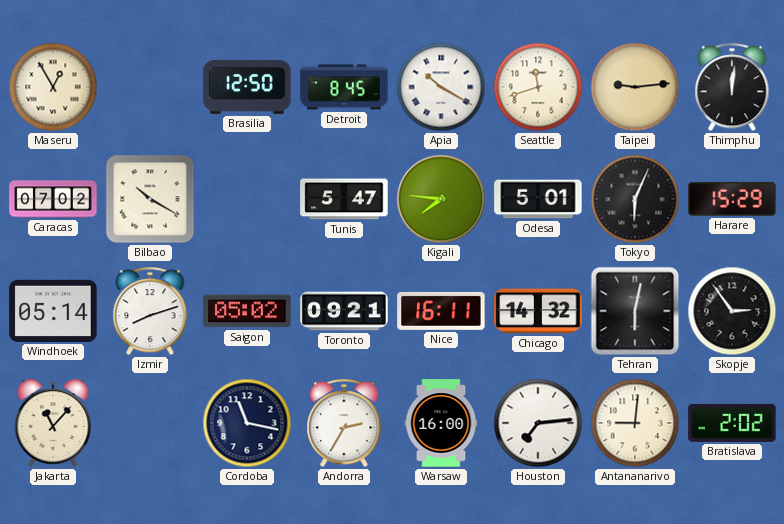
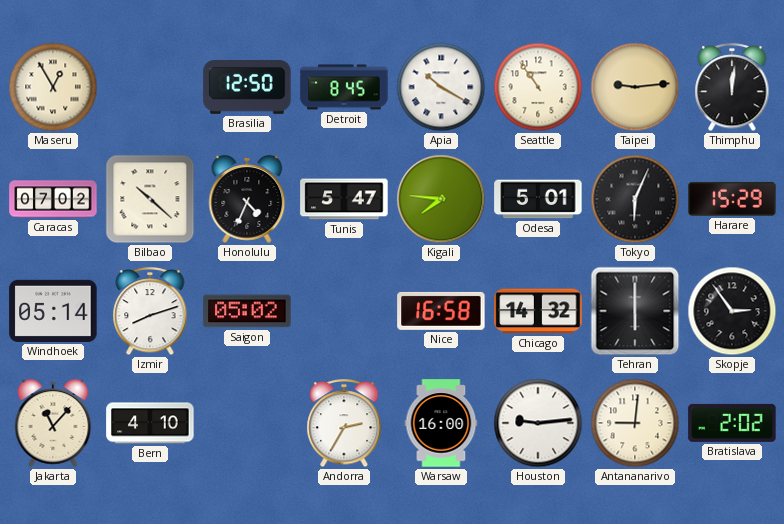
Seattle: 11:42 -> 10:54 (538, 87)
Bilbao: 10:20 -> 10:22 (150, 199)
Honolulu: none -> 4:34 (247, 199)
Toronto: 09:21 -> none (344, 311)
Nice: 16:11 -> 16:58 (441, 311)
Tehran: 6:02 -> 6:00 (635, 311)
Bern: none -> 4:10 (150, 423)
Cordoba: 11:17 -> none (247, 423)
Houston: 7:14 -> 9:14 (538, 423)
